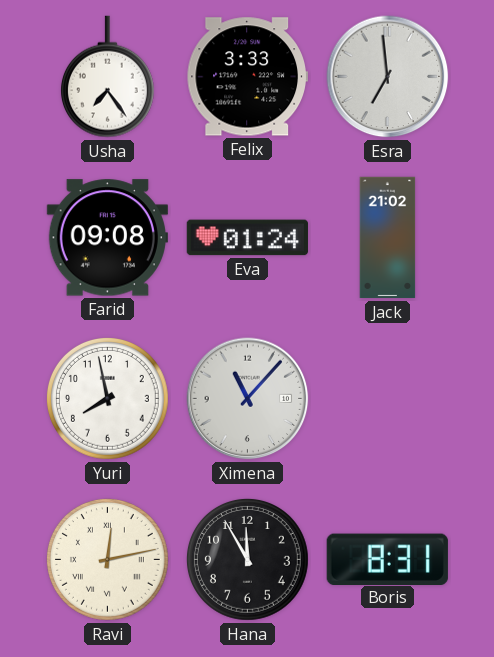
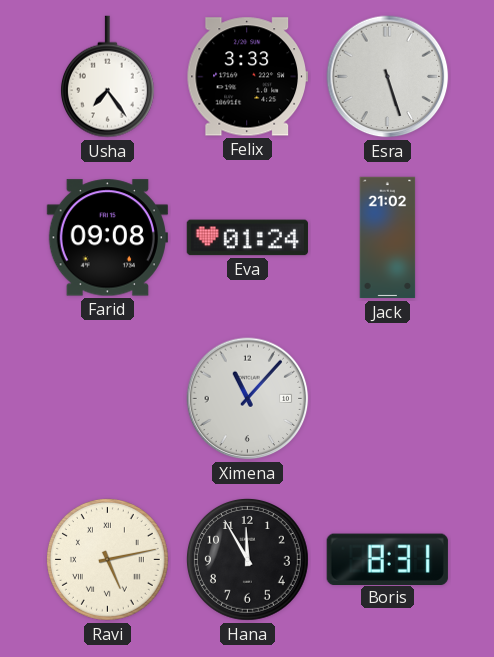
Esra: 6:59 -> 5:27 (388, 77)
Yuri: 7:58 -> none (108, 399)
Ravi: 12:13 -> 5:13 (108, 560)
